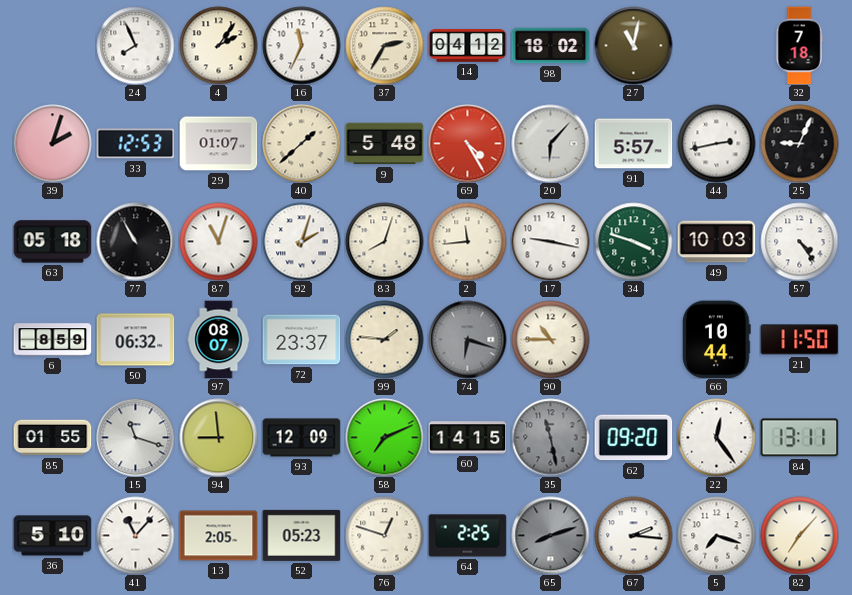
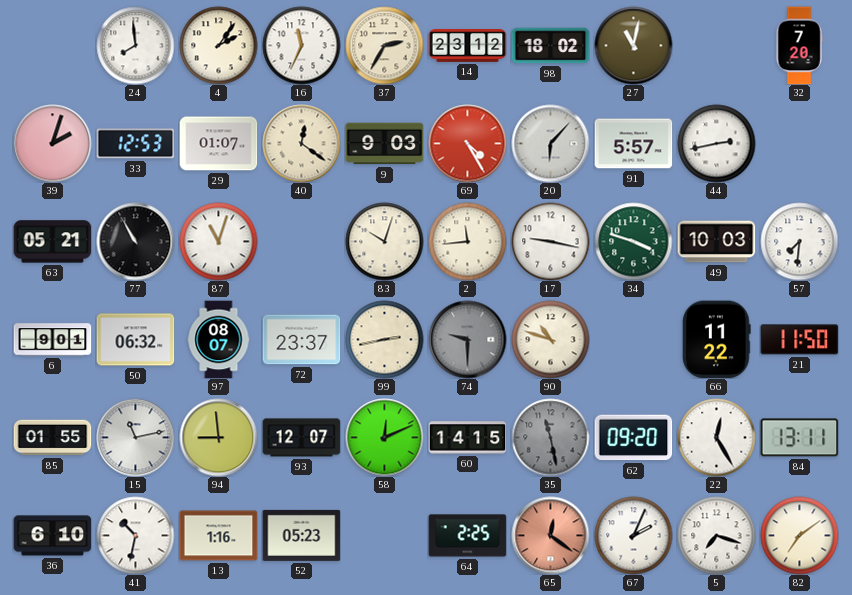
24: 7:56 -> 7:59 (135, 45)
14: 04:12 -> 23:12 (467, 46)
32: 7:18 -> 7:20 (799, 45)
40: 1:38 -> 12:21 (301, 143)
9: 5:48 -> 9:03 (384, 144)
25: 9:04 -> none (799, 143)
63: 05:18 -> 05:21 (52, 242)
92: 2:03 -> none (301, 241)
83: 8:03 -> 10:03 (384, 241)
57: 4:24 -> 7:31 (799, 241)
6: 8:59 -> 9:01 (52, 340)
99: 1:46 -> 2:43 (384, 339)
74: 6:18 -> 9:30 (467, 339)
90: 10:45 -> 10:48 (550, 339)
66: 10:44 -> 11:22 (717, 339)
15: 11:18 -> 11:13 (135, 437)
93: 12:09 -> 12:07 (301, 438)
58: 7:11 -> 12:11 (384, 437)
22: 12:24 -> 12:25 (716, 437)
36: 5:10 -> 6:10 (52, 536)
41: 11:07 -> 10:32 (135, 535)
13: 2:05 -> 1:16 (218, 536)
76: 12:48 -> none (384, 535)
65: 8:12 -> 12:21 (550, 535)
65 dial: grey -> salmon (550, 535)
67: 2:16 -> 2:04 (633, 535)
82: 7:07 -> 7:09 (799, 535)
